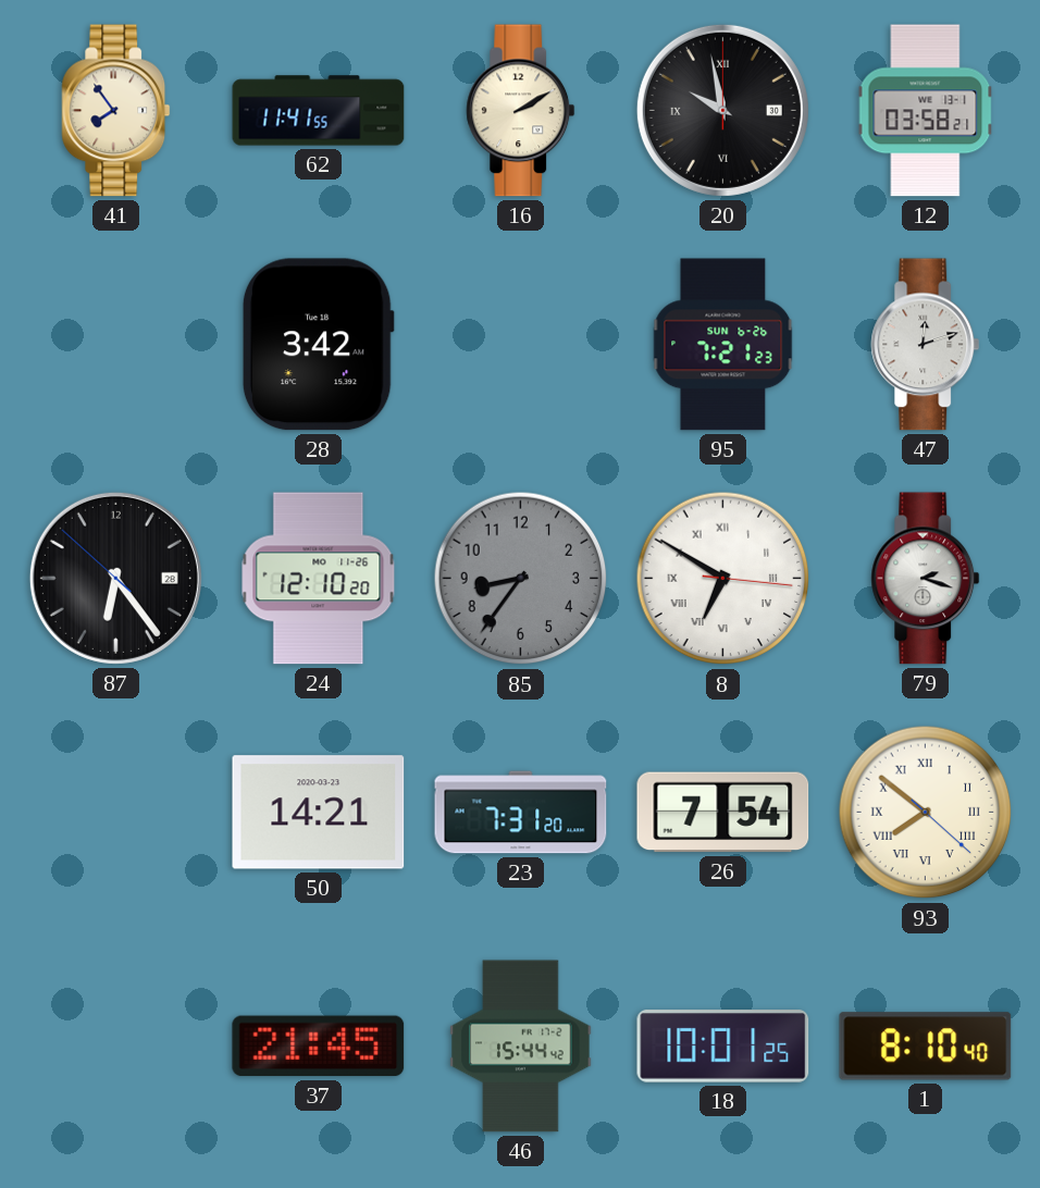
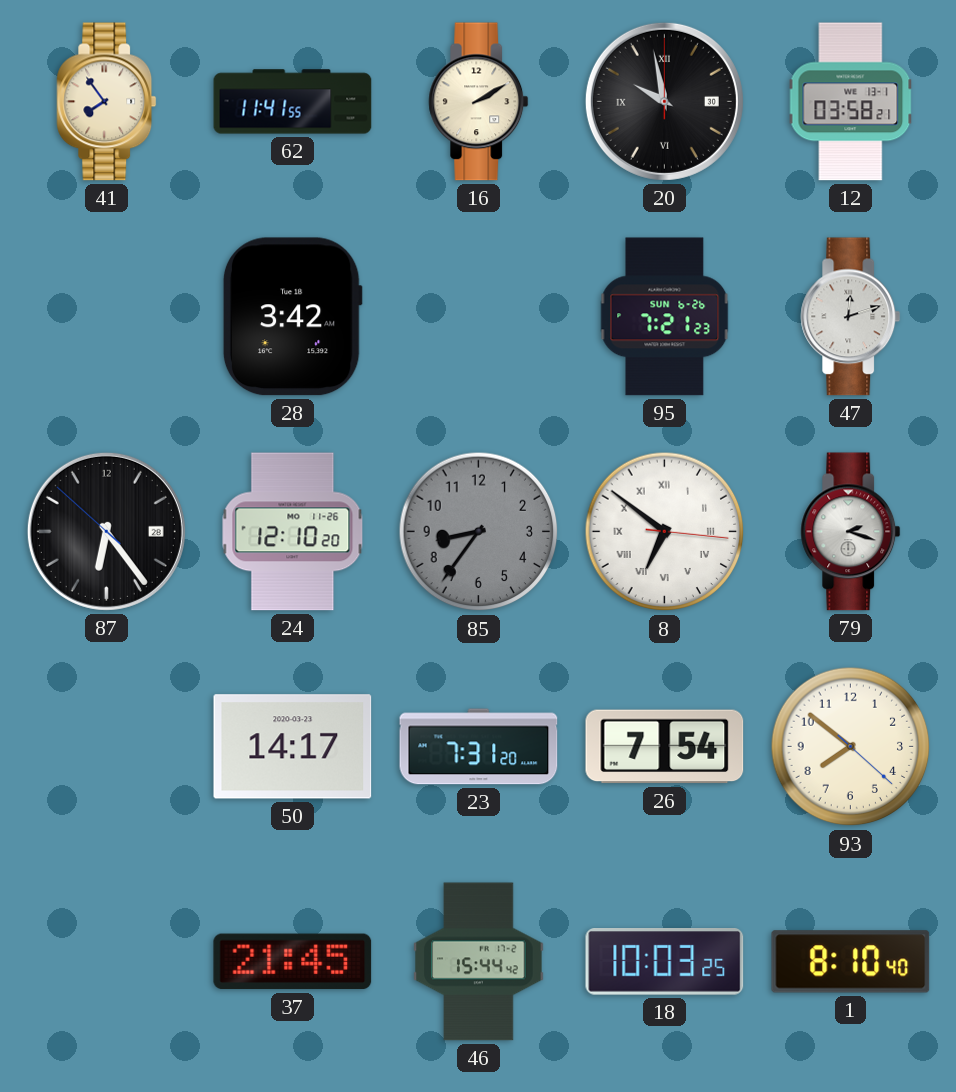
8: 6:50 -> 6:51 (665, 532)
50: 14:21 -> 14:17 (293, 747)
93 numerals: Roman -> Arabic (851, 747)
18: 10:01 -> 10:03 (665, 962)
